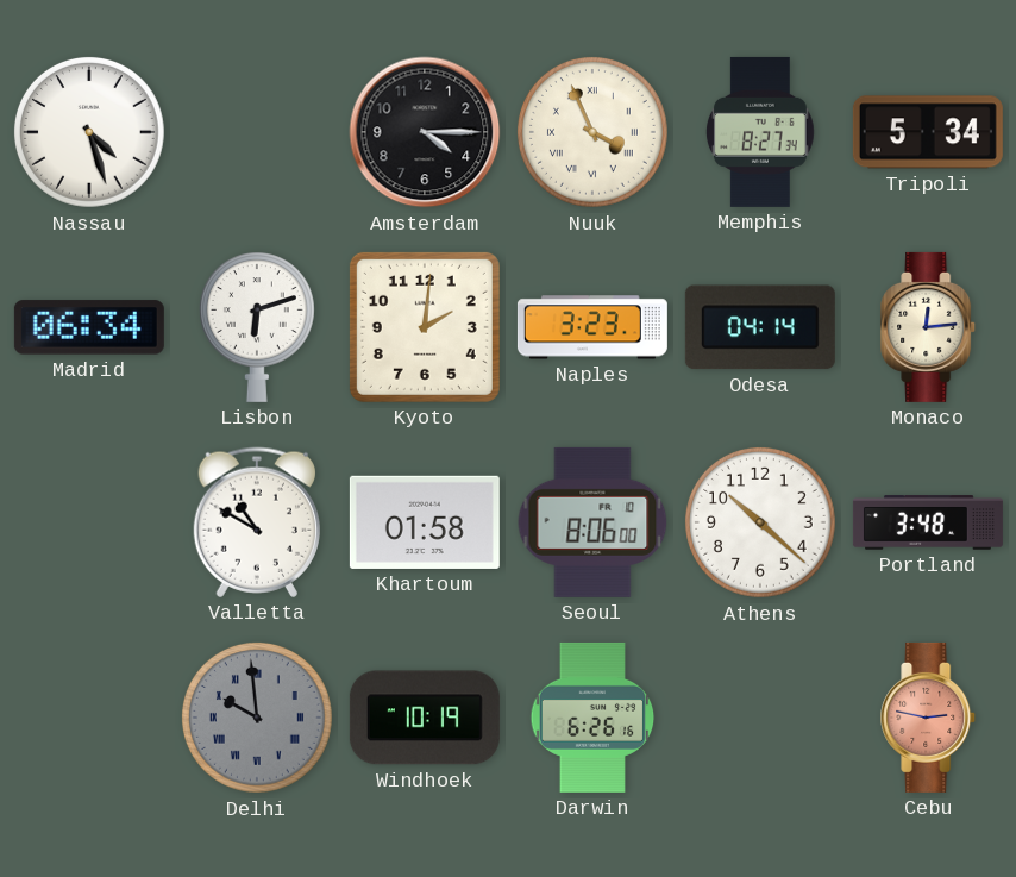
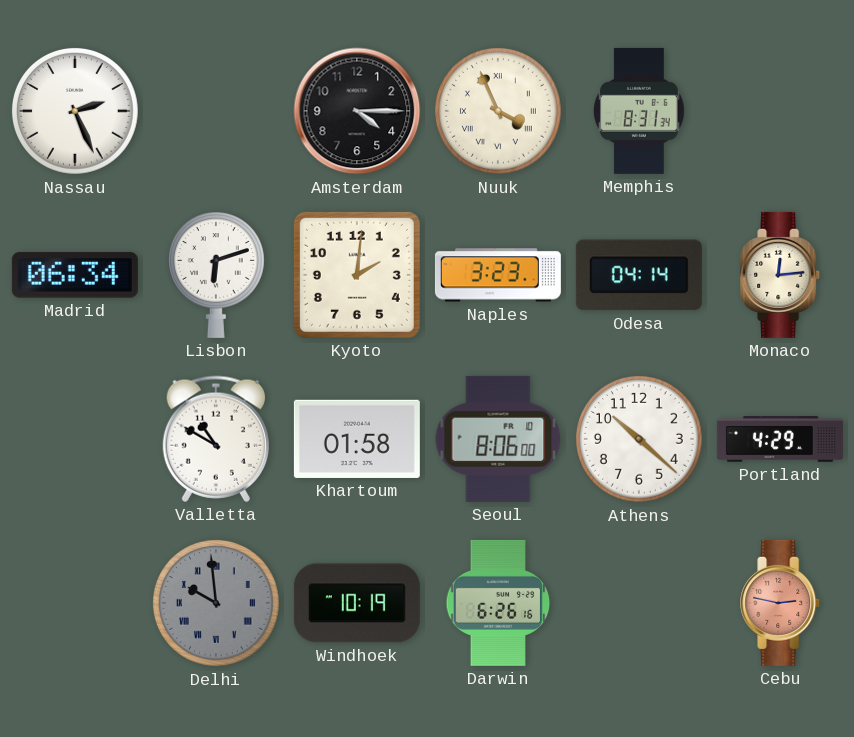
Nassau: 4:27 -> 2:26 (76, 112)
Memphis: 8:27 -> 8:31 (639, 111)
Tripoli: 5:34 -> none (928, 132)
Portland: 3:48 -> 4:29 (780, 439)
